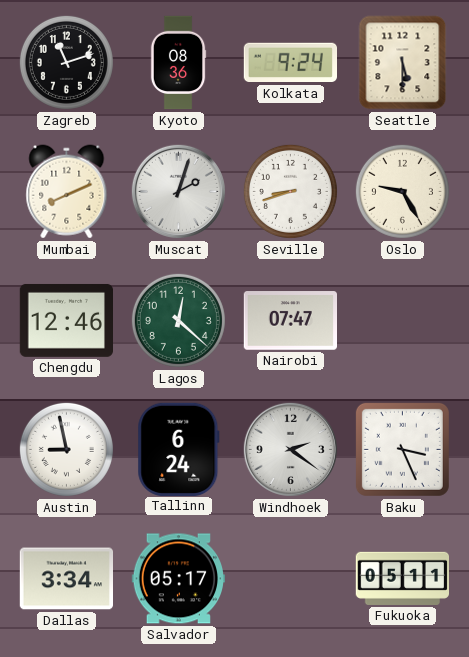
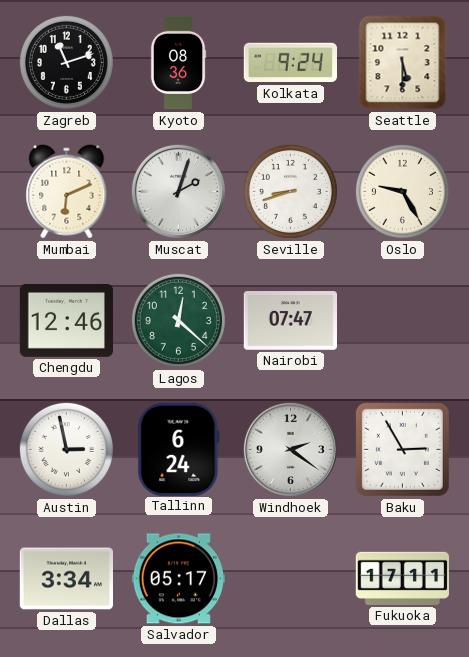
Mumbai: 8:11 -> 6:11 (67, 192)
Austin: 8:58 -> 2:58 (66, 449)
Baku: 3:26 -> 2:55 (402, 449)
Fukuoka: 05:11 -> 17:11 (402, 578)
